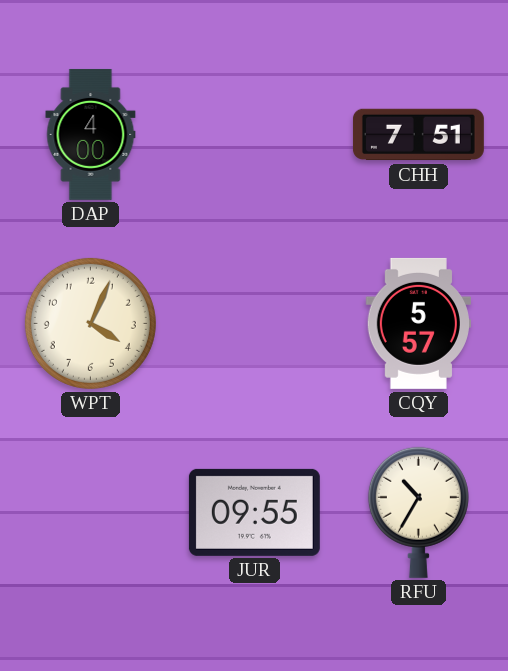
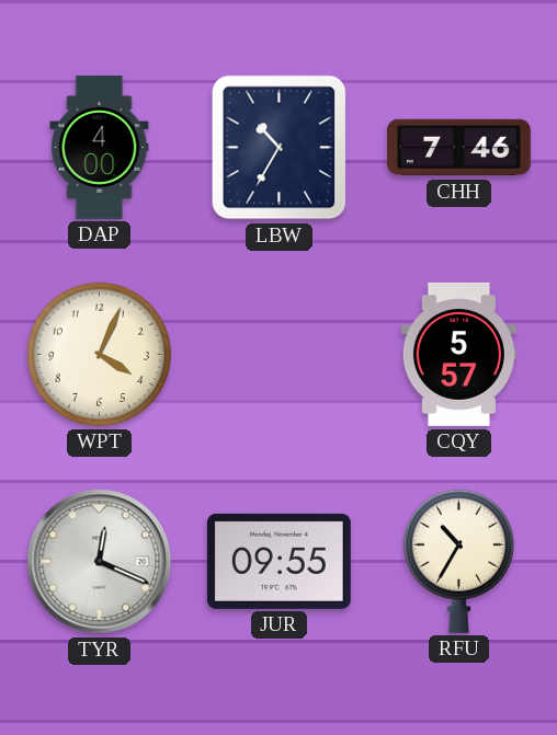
LBW: none -> 10:35 (280, 148)
CHH: 7:51 -> 7:46 (458, 148)
TYR: none -> 12:19 (100, 562)
